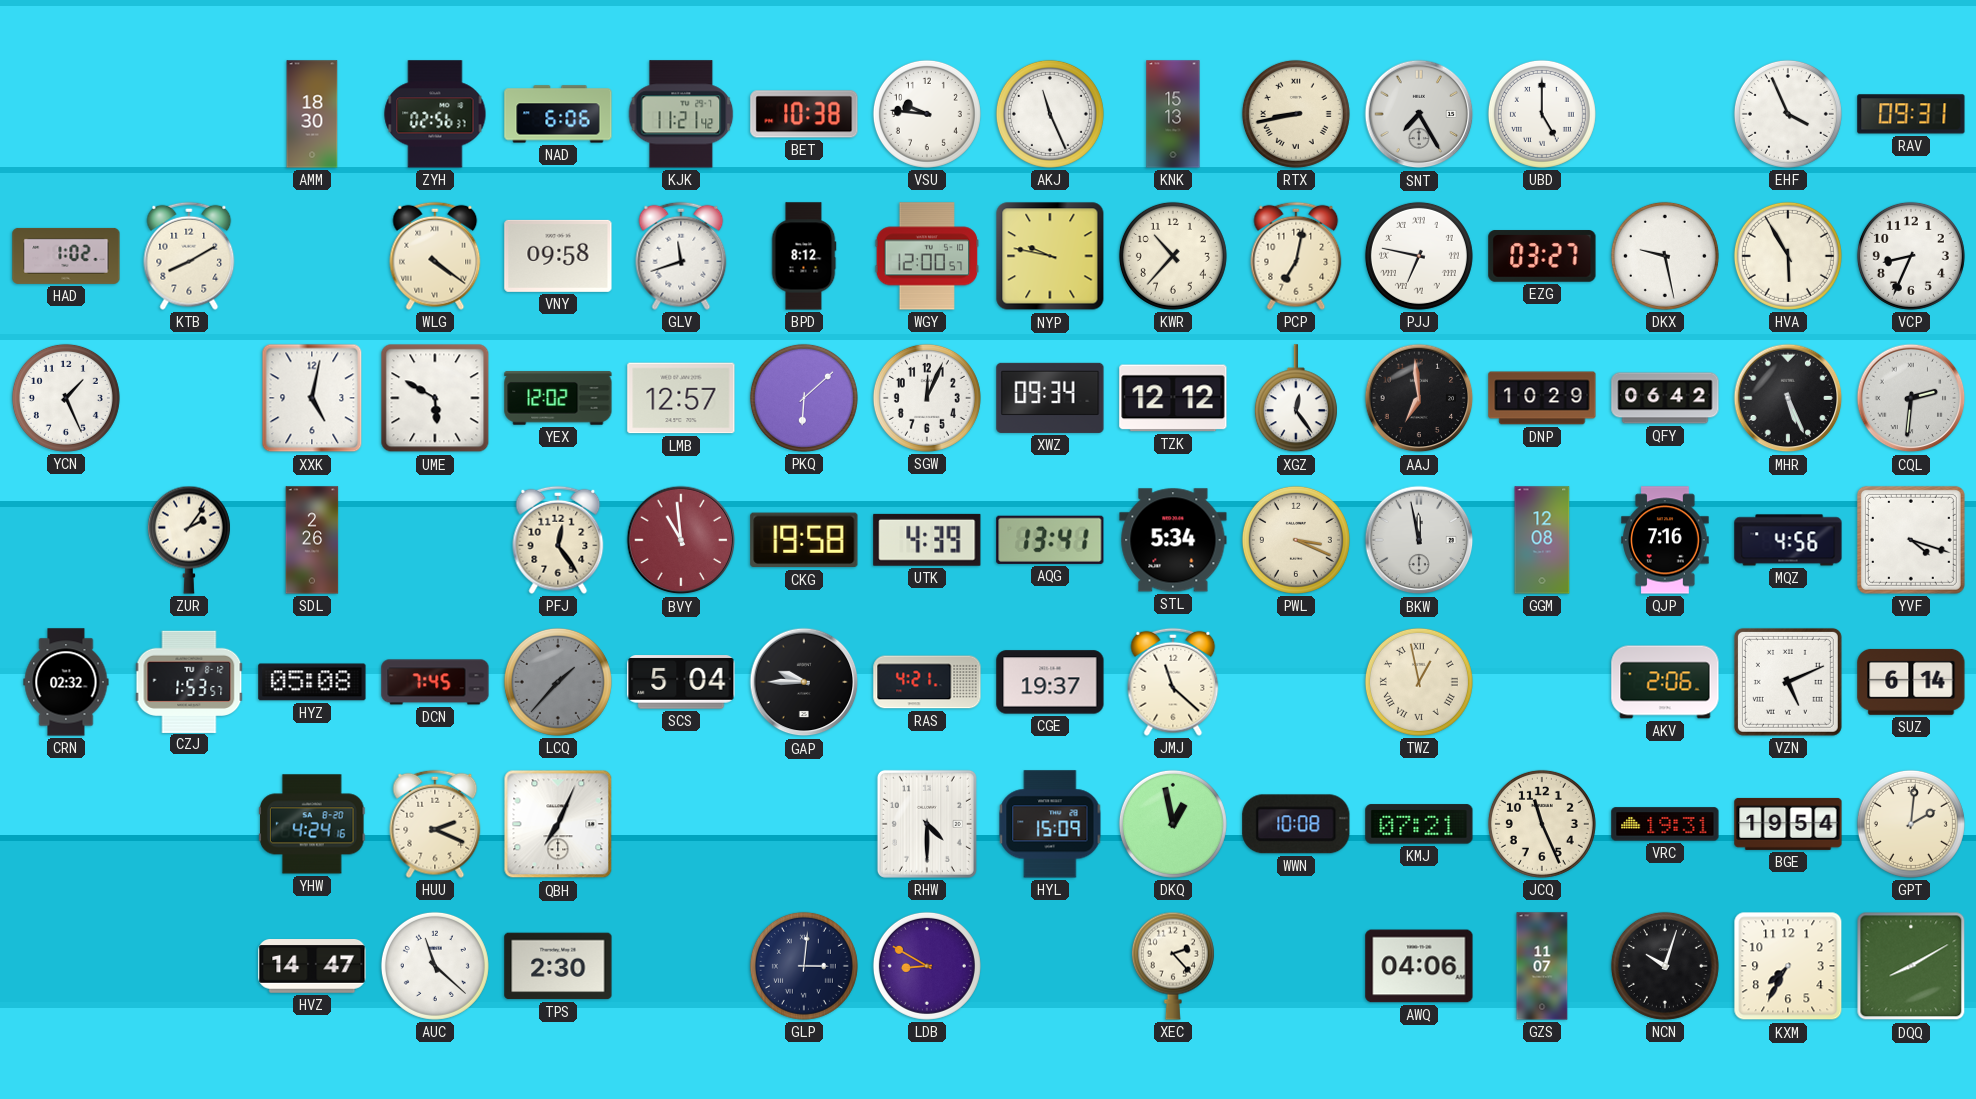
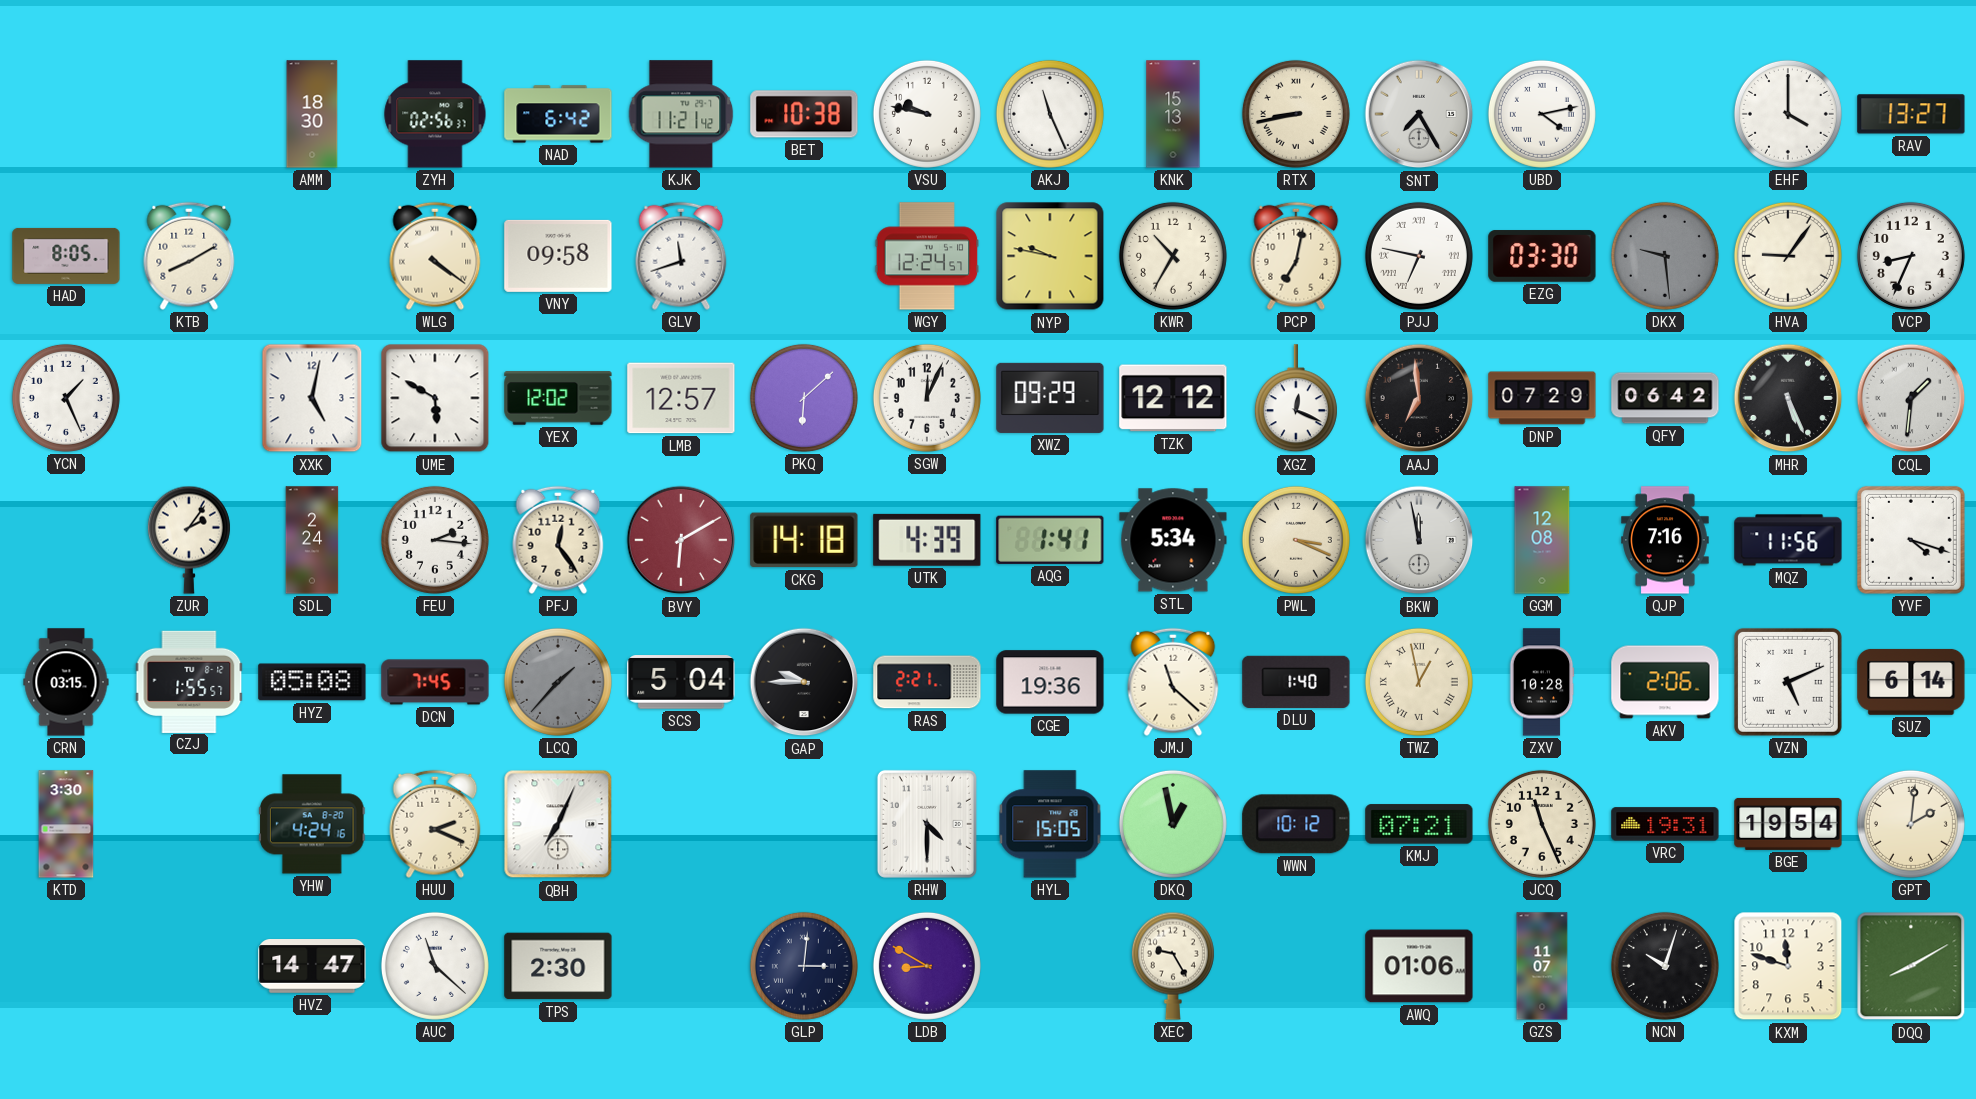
NAD: 6:06 -> 6:42 (558, 114)
VSU: 9:46 -> 9:47 (927, 114)
UBD: 5:00 -> 4:13 (1542, 114)
EHF: 3:56 -> 4:00 (1788, 114)
RAV: 09:31 -> 13:27 (1911, 114)
HAD: 1:02 -> 8:05 (66, 256)
BPD: 8:12 -> none (804, 256)
WGY: 12:00 -> 12:24 (927, 256)
KWR: 10:37 -> 10:35 (1173, 256)
EZG: 03:27 -> 03:30 (1542, 256)
DKX: 9:28 -> 9:29 (1665, 256)
DKX dial: white -> grey (1665, 256)
HVA: 5:55 -> 9:06 (1788, 256)
XWZ: 09:34 -> 09:29 (1050, 398)
XGZ: 12:24 -> 12:19 (1296, 399)
DNP: 10:29 -> 07:29 (1542, 398)
CQL: 2:31 -> 1:31 (1911, 398)
SDL: 2:26 -> 2:24 (312, 540)
FEU: none -> 2:16 (435, 540)
BVY: 10:59 -> 6:10 (681, 540)
CKG: 19:58 -> 14:18 (804, 540)
AQG: 13:41 -> 1:41 (1050, 540)
MQZ: 4:56 -> 11:56 (1788, 540)
CRN: 02:32 -> 03:15 (66, 682)
CZJ: 1:53 -> 1:55 (189, 681)
RAS: 4:21 -> 2:21 (927, 682)
CGE: 19:37 -> 19:36 (1050, 682)
DLU: none -> 1:40 (1296, 682)
ZXV: none -> 10:28 (1542, 682)
KTD: none -> 3:30 (66, 824)
HYL: 15:09 -> 15:05 (1050, 824)
WWN: 10:08 -> 10:12 (1296, 824)
XEC: 2:23 -> 9:25 (1173, 966)
AWQ: 04:06 -> 01:06 (1419, 966)
KXM: 7:35 -> 11:48 (1788, 966)
